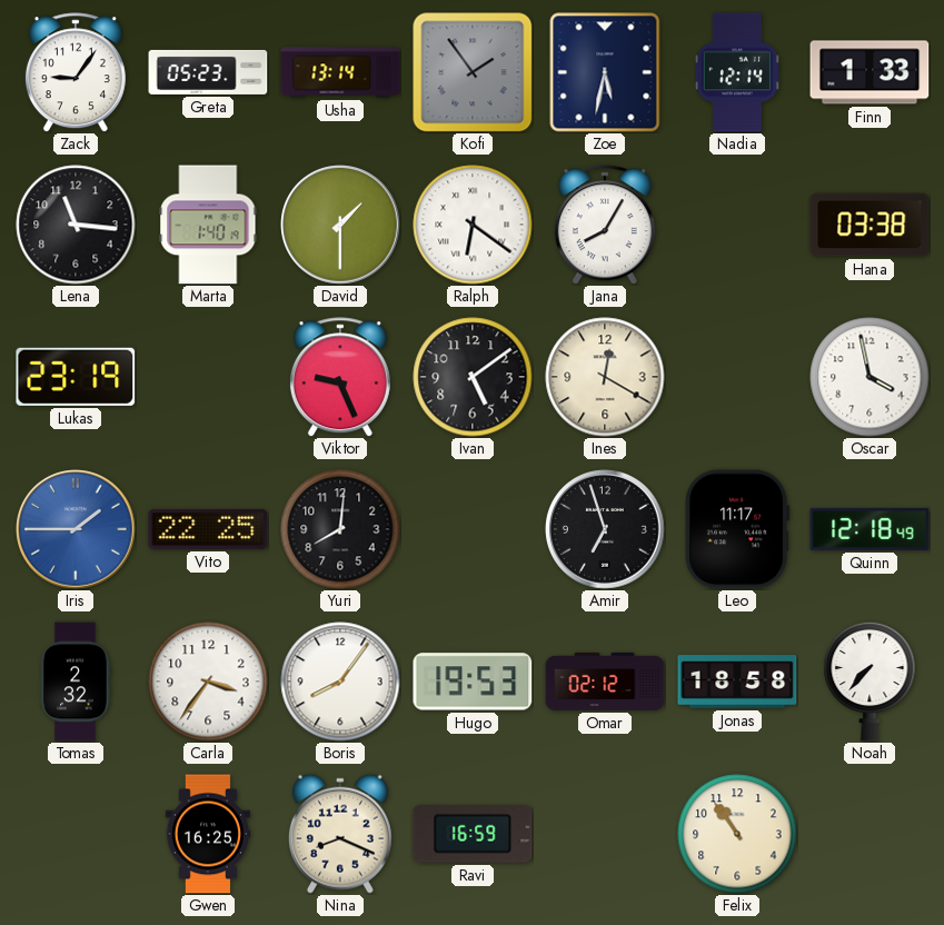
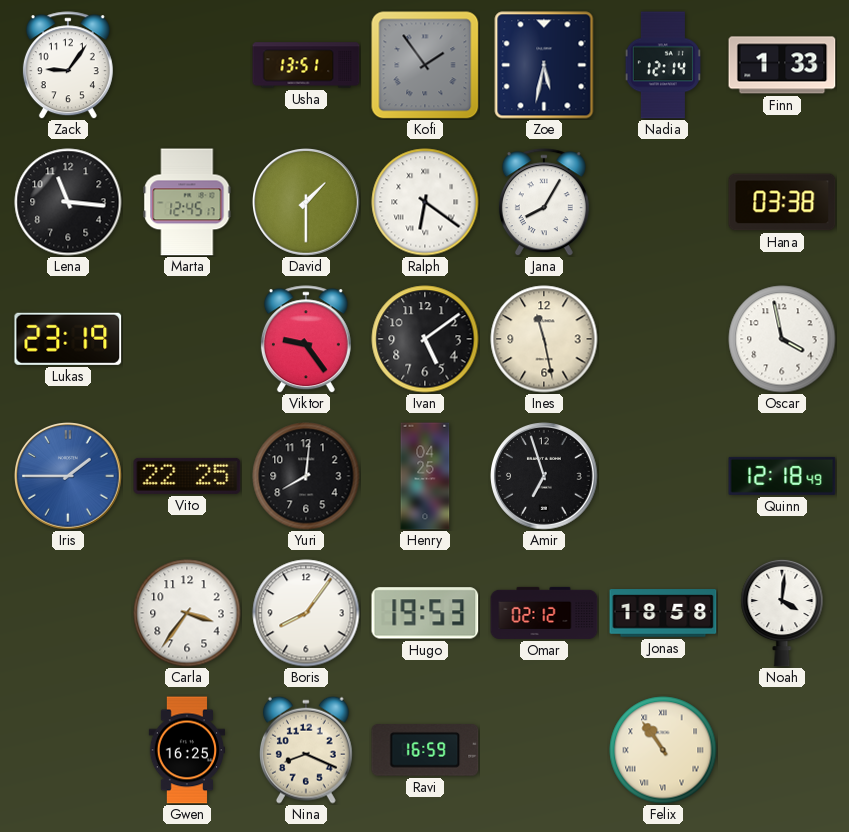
Greta: 05:23 -> none (208, 72)
Usha: 13:14 -> 13:51 (306, 65)
Marta: 1:40 -> 12:45 (187, 202)
Viktor: 9:26 -> 9:24 (306, 339)
Ines: 12:20 -> 11:28 (544, 339)
Henry: none -> 04:25 (425, 476)
Leo: 11:17 -> none (737, 529)
Tomas: 2:32 -> none (76, 682)
Noah: 7:37 -> 4:01 (782, 613)
Felix numerals: Arabic -> Roman (663, 750)
